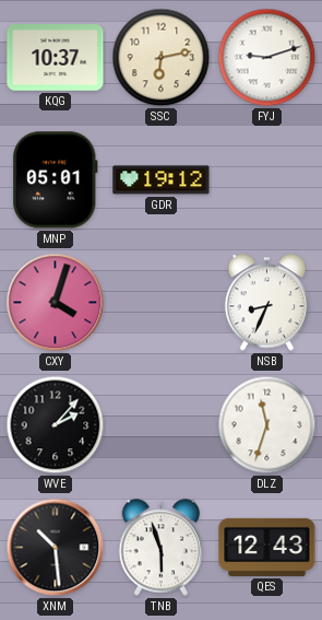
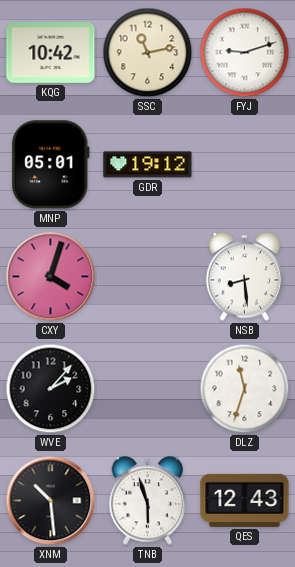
KQG: 10:37 -> 10:42 (51, 53)
SSC: 6:13 -> 11:13 (148, 53)
NSB: 8:34 -> 8:29 (245, 277)
